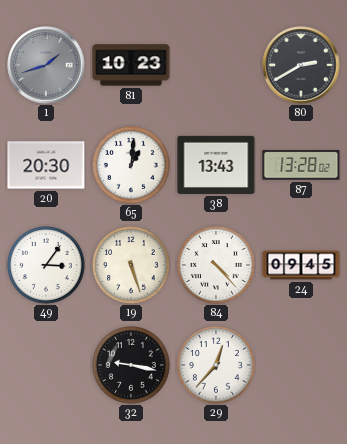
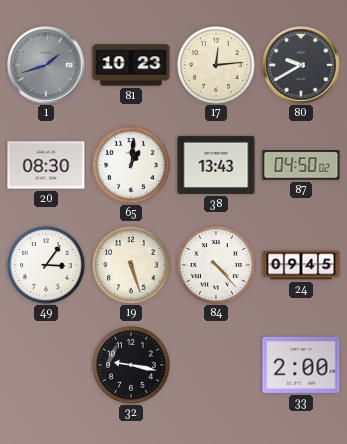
17: none -> 12:14 (217, 66)
80: 2:40 -> 9:40 (301, 65)
20: 20:30 -> 08:30 (46, 165)
87: 13:28 -> 04:50 (301, 165)
29: 12:37 -> none (217, 366)
33: none -> 2:00 (301, 365)
